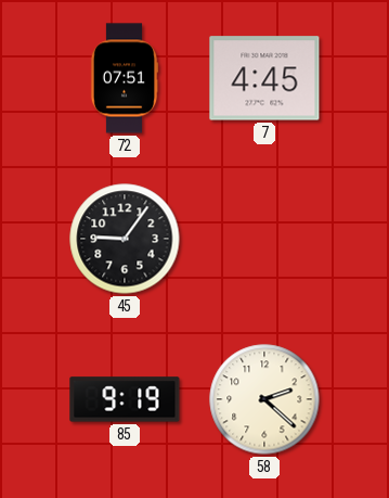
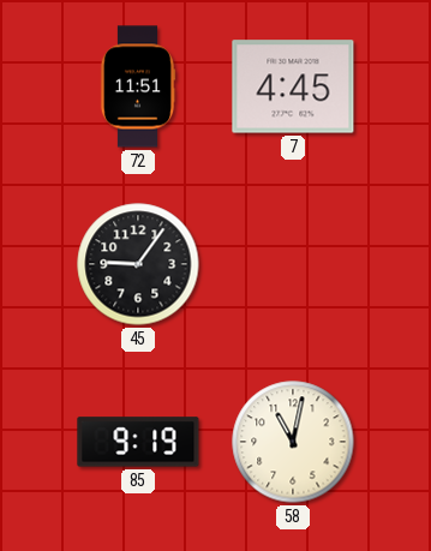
72: 07:51 -> 11:51 (138, 86)
58: 2:22 -> 11:02 (293, 442)
